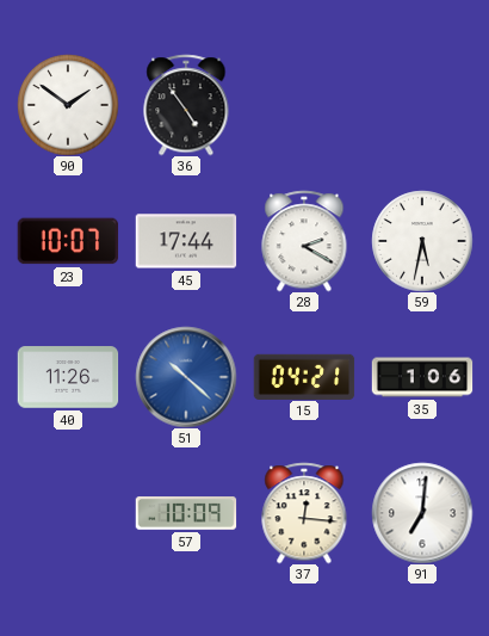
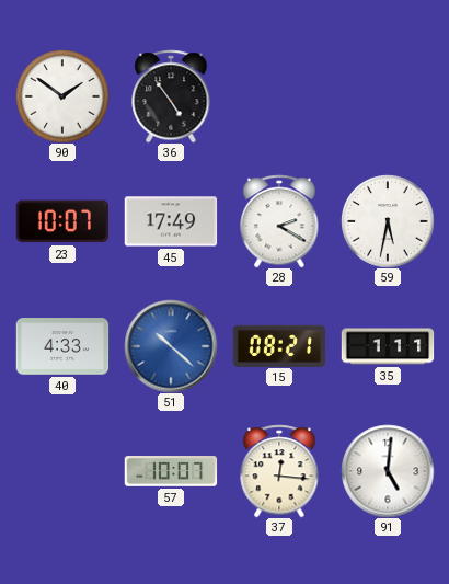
45: 17:44 -> 17:49 (171, 221)
40: 11:26 -> 4:33 (62, 346)
15: 04:21 -> 08:21 (279, 345)
35: 1:06 -> 1:11 (388, 346)
57: 10:09 -> 10:07 (171, 471)
91: 7:01 -> 5:01 (388, 471)
